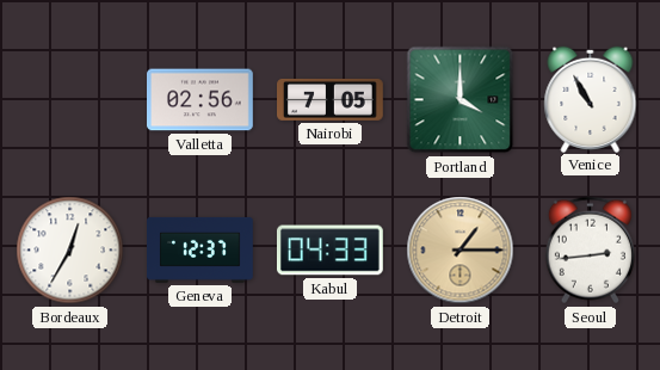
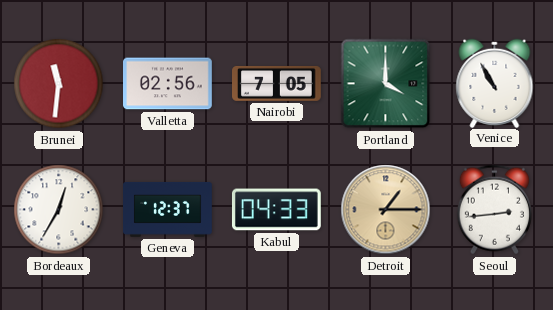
Brunei: none -> 11:31 (59, 84)
